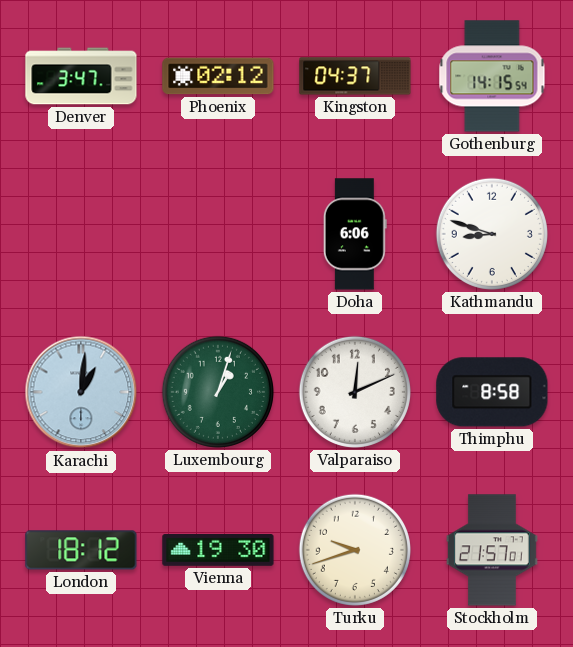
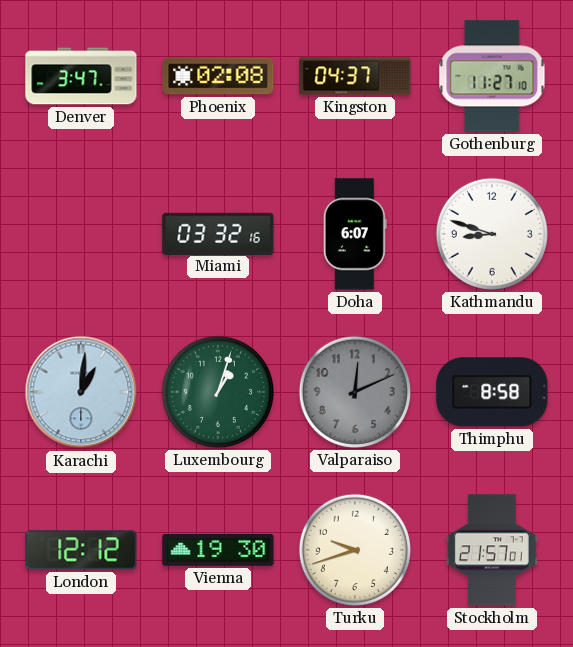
Phoenix: 02:12 -> 02:08 (218, 76)
Gothenburg: 14:15 -> 11:27 (492, 76)
Miami: none -> 03:32 (218, 233)
Doha: 6:06 -> 6:07 (355, 234)
Valparaiso dial: white -> grey (355, 392)
London: 18:12 -> 12:12 (81, 550)
